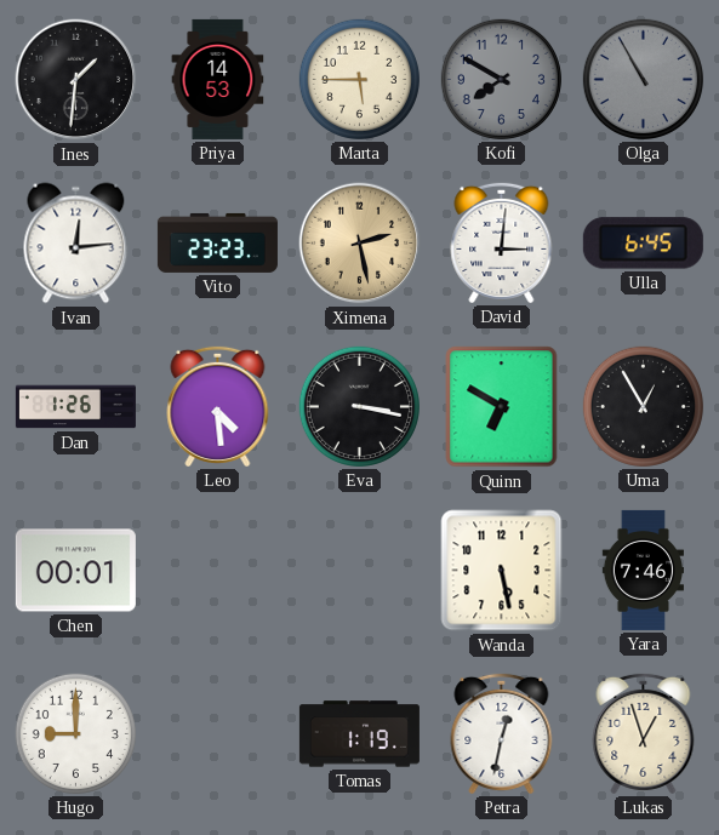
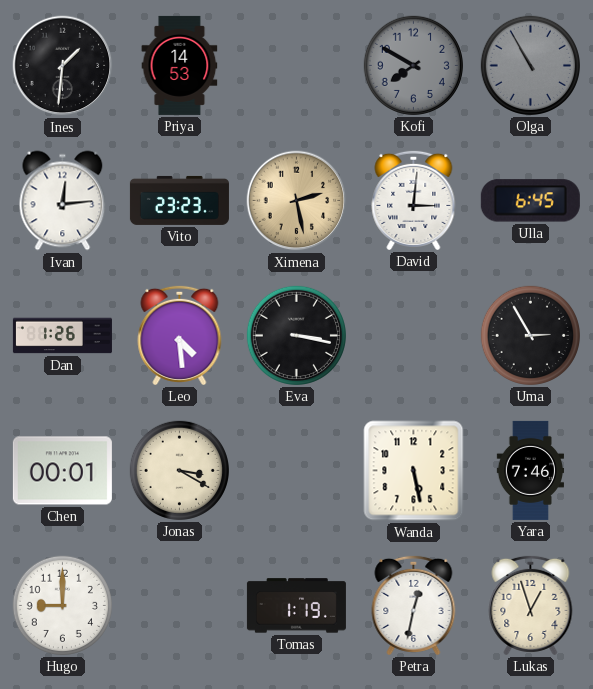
Marta: 5:45 -> none (359, 79)
Quinn: 6:50 -> none (502, 407)
Uma: 12:55 -> 2:55 (530, 335)
Jonas: none -> 3:20 (179, 470)
